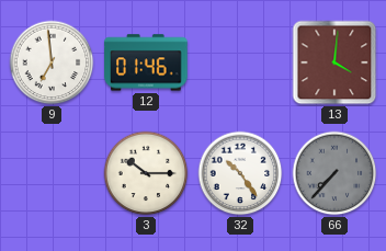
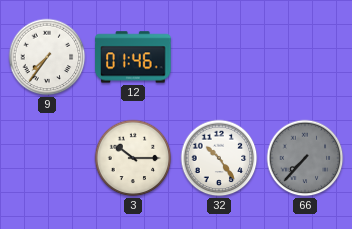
9: 6:59 -> 7:36 (47, 57)
13: 4:01 -> none (334, 62)
